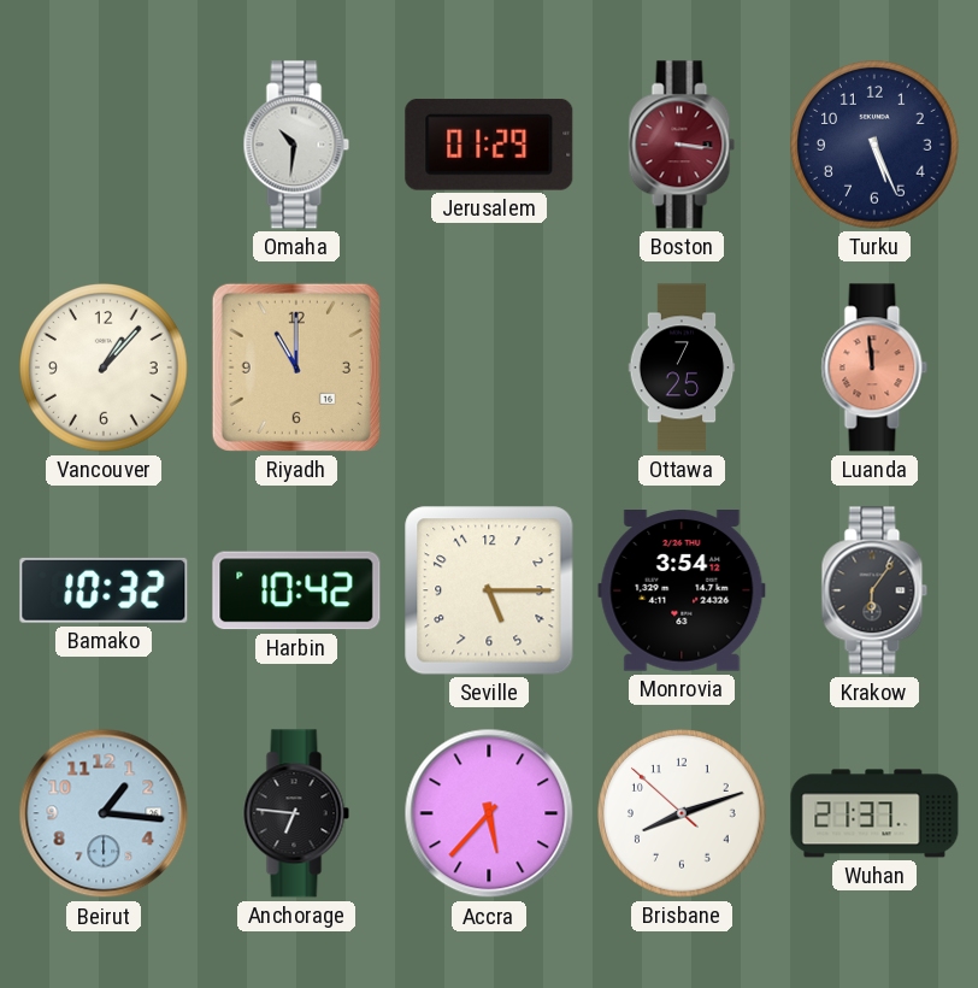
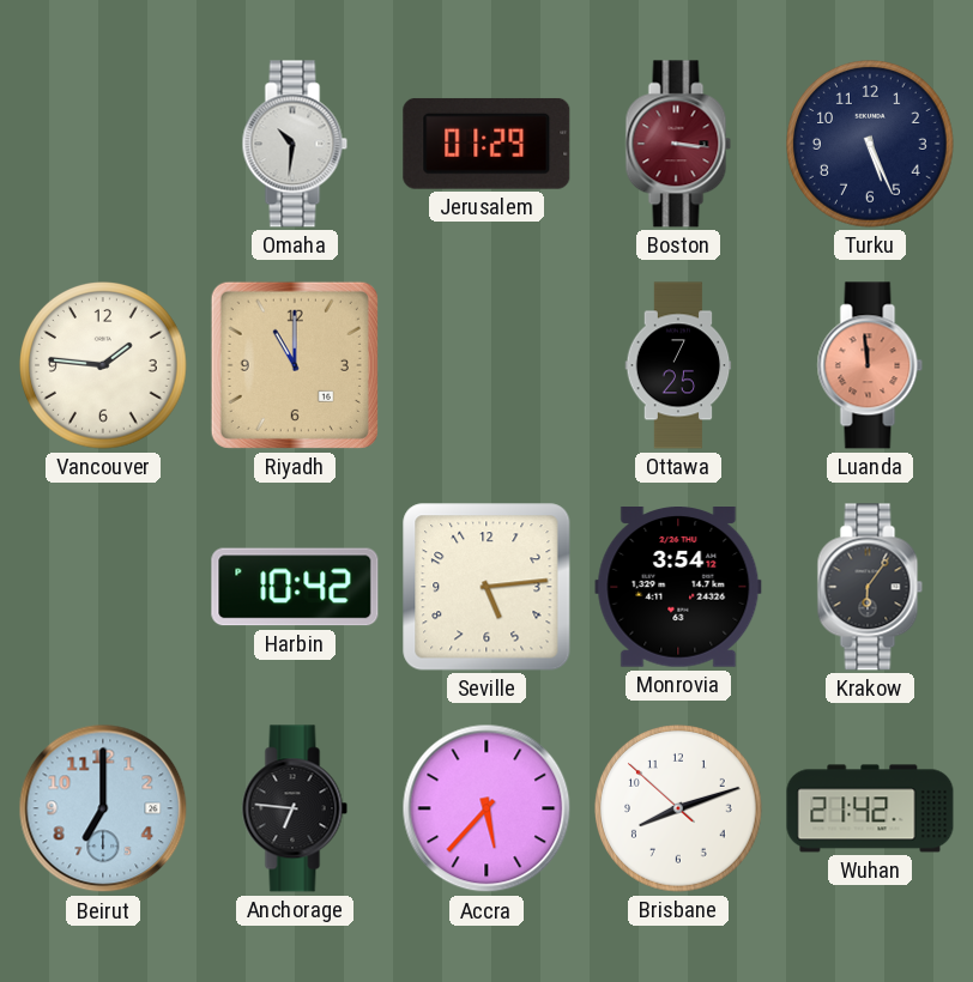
Vancouver: 1:07 -> 1:46 (103, 365)
Bamako: 10:32 -> none (104, 590)
Seville: 5:15 -> 5:14 (486, 587)
Beirut: 1:16 -> 7:00 (103, 808)
Wuhan: 21:37 -> 21:42 (870, 808)
